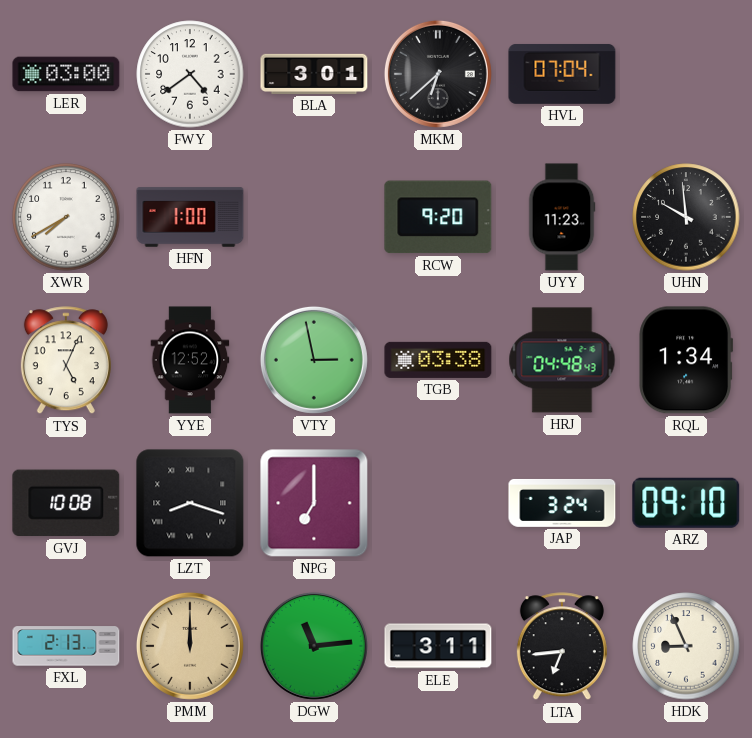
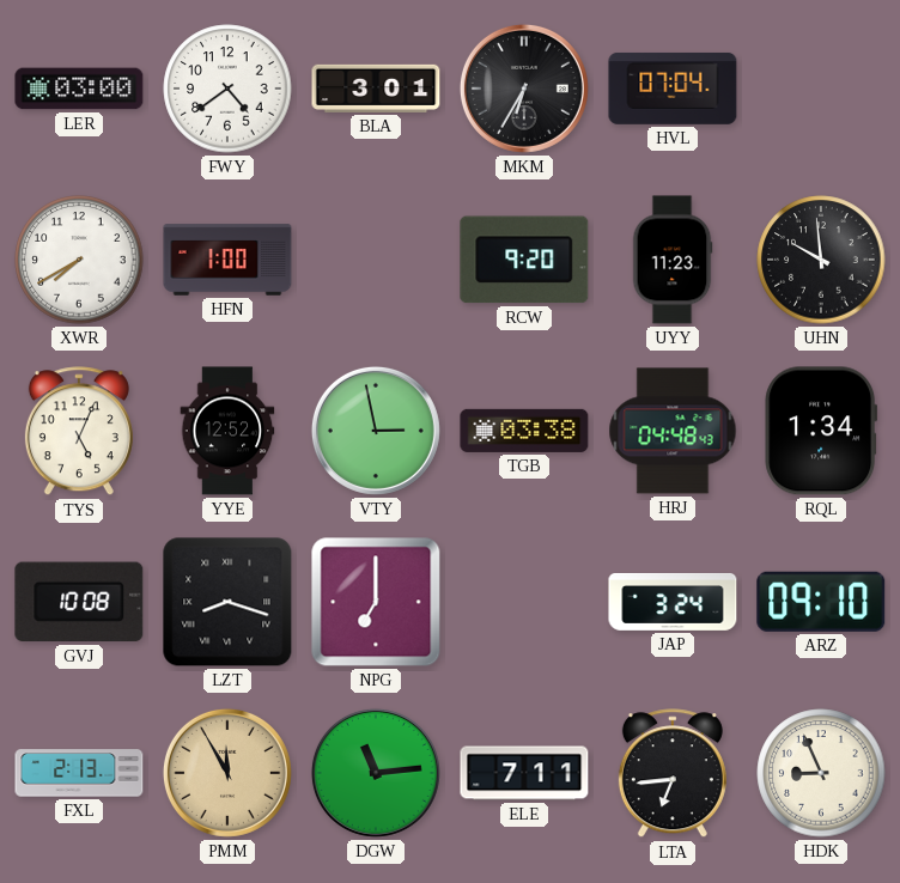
MKM: 6:38 -> 6:35 (524, 89)
PMM: 12:00 -> 11:55 (227, 773)
ELE: 3:11 -> 7:11 (524, 773)
